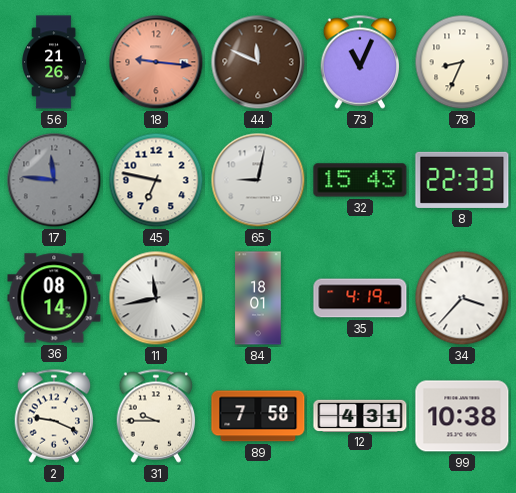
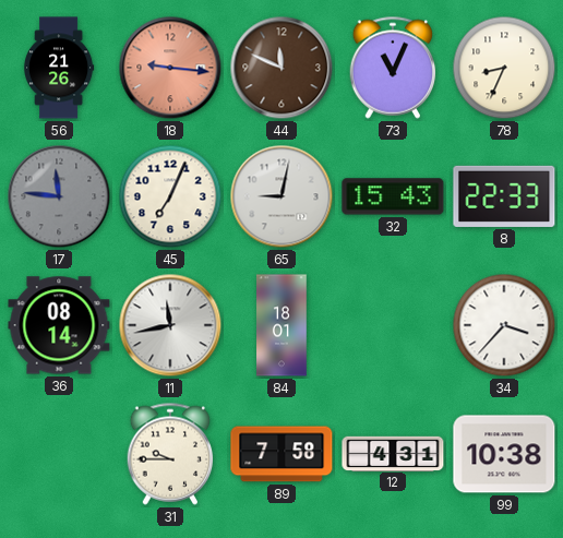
45: 6:47 -> 7:04 (170, 196)
35: 4:19 -> none (360, 298)
2: 9:19 -> none (54, 416)
